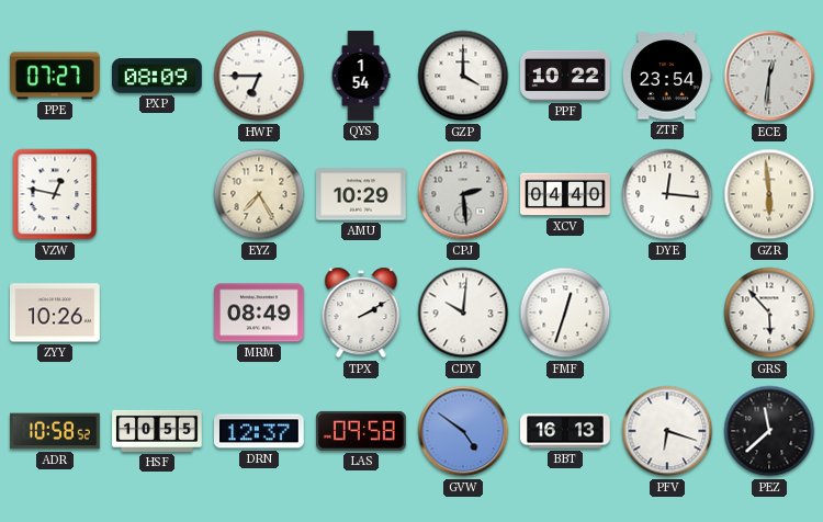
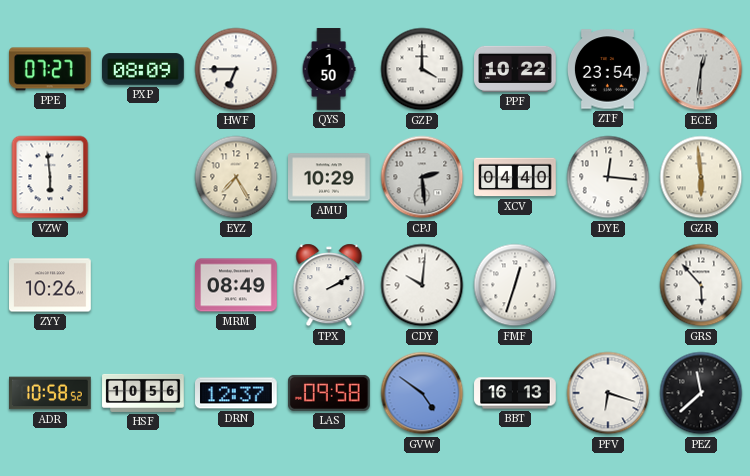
QYS: 1:54 -> 1:50 (329, 69)
VZW: 12:47 -> 5:59 (50, 177)
HSF: 10:55 -> 10:56 (143, 393)
